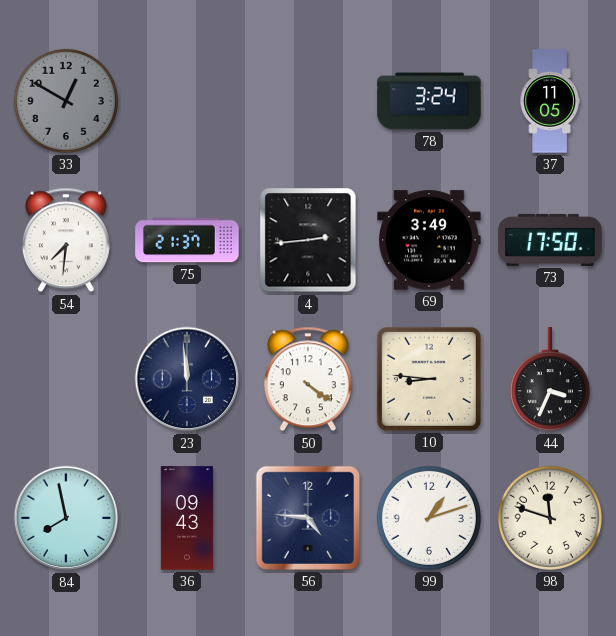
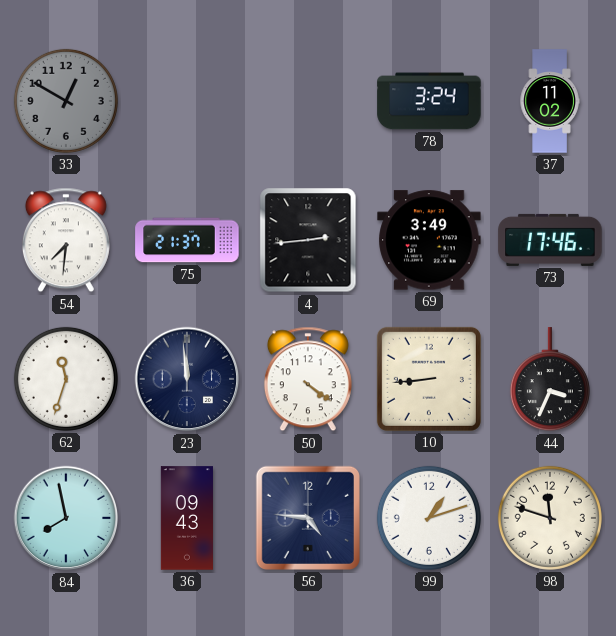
37: 11:05 -> 11:02 (550, 101)
73: 17:50 -> 17:46 (550, 240)
62: none -> 11:33 (66, 379)
10: 8:46 -> 8:44 (429, 379)
